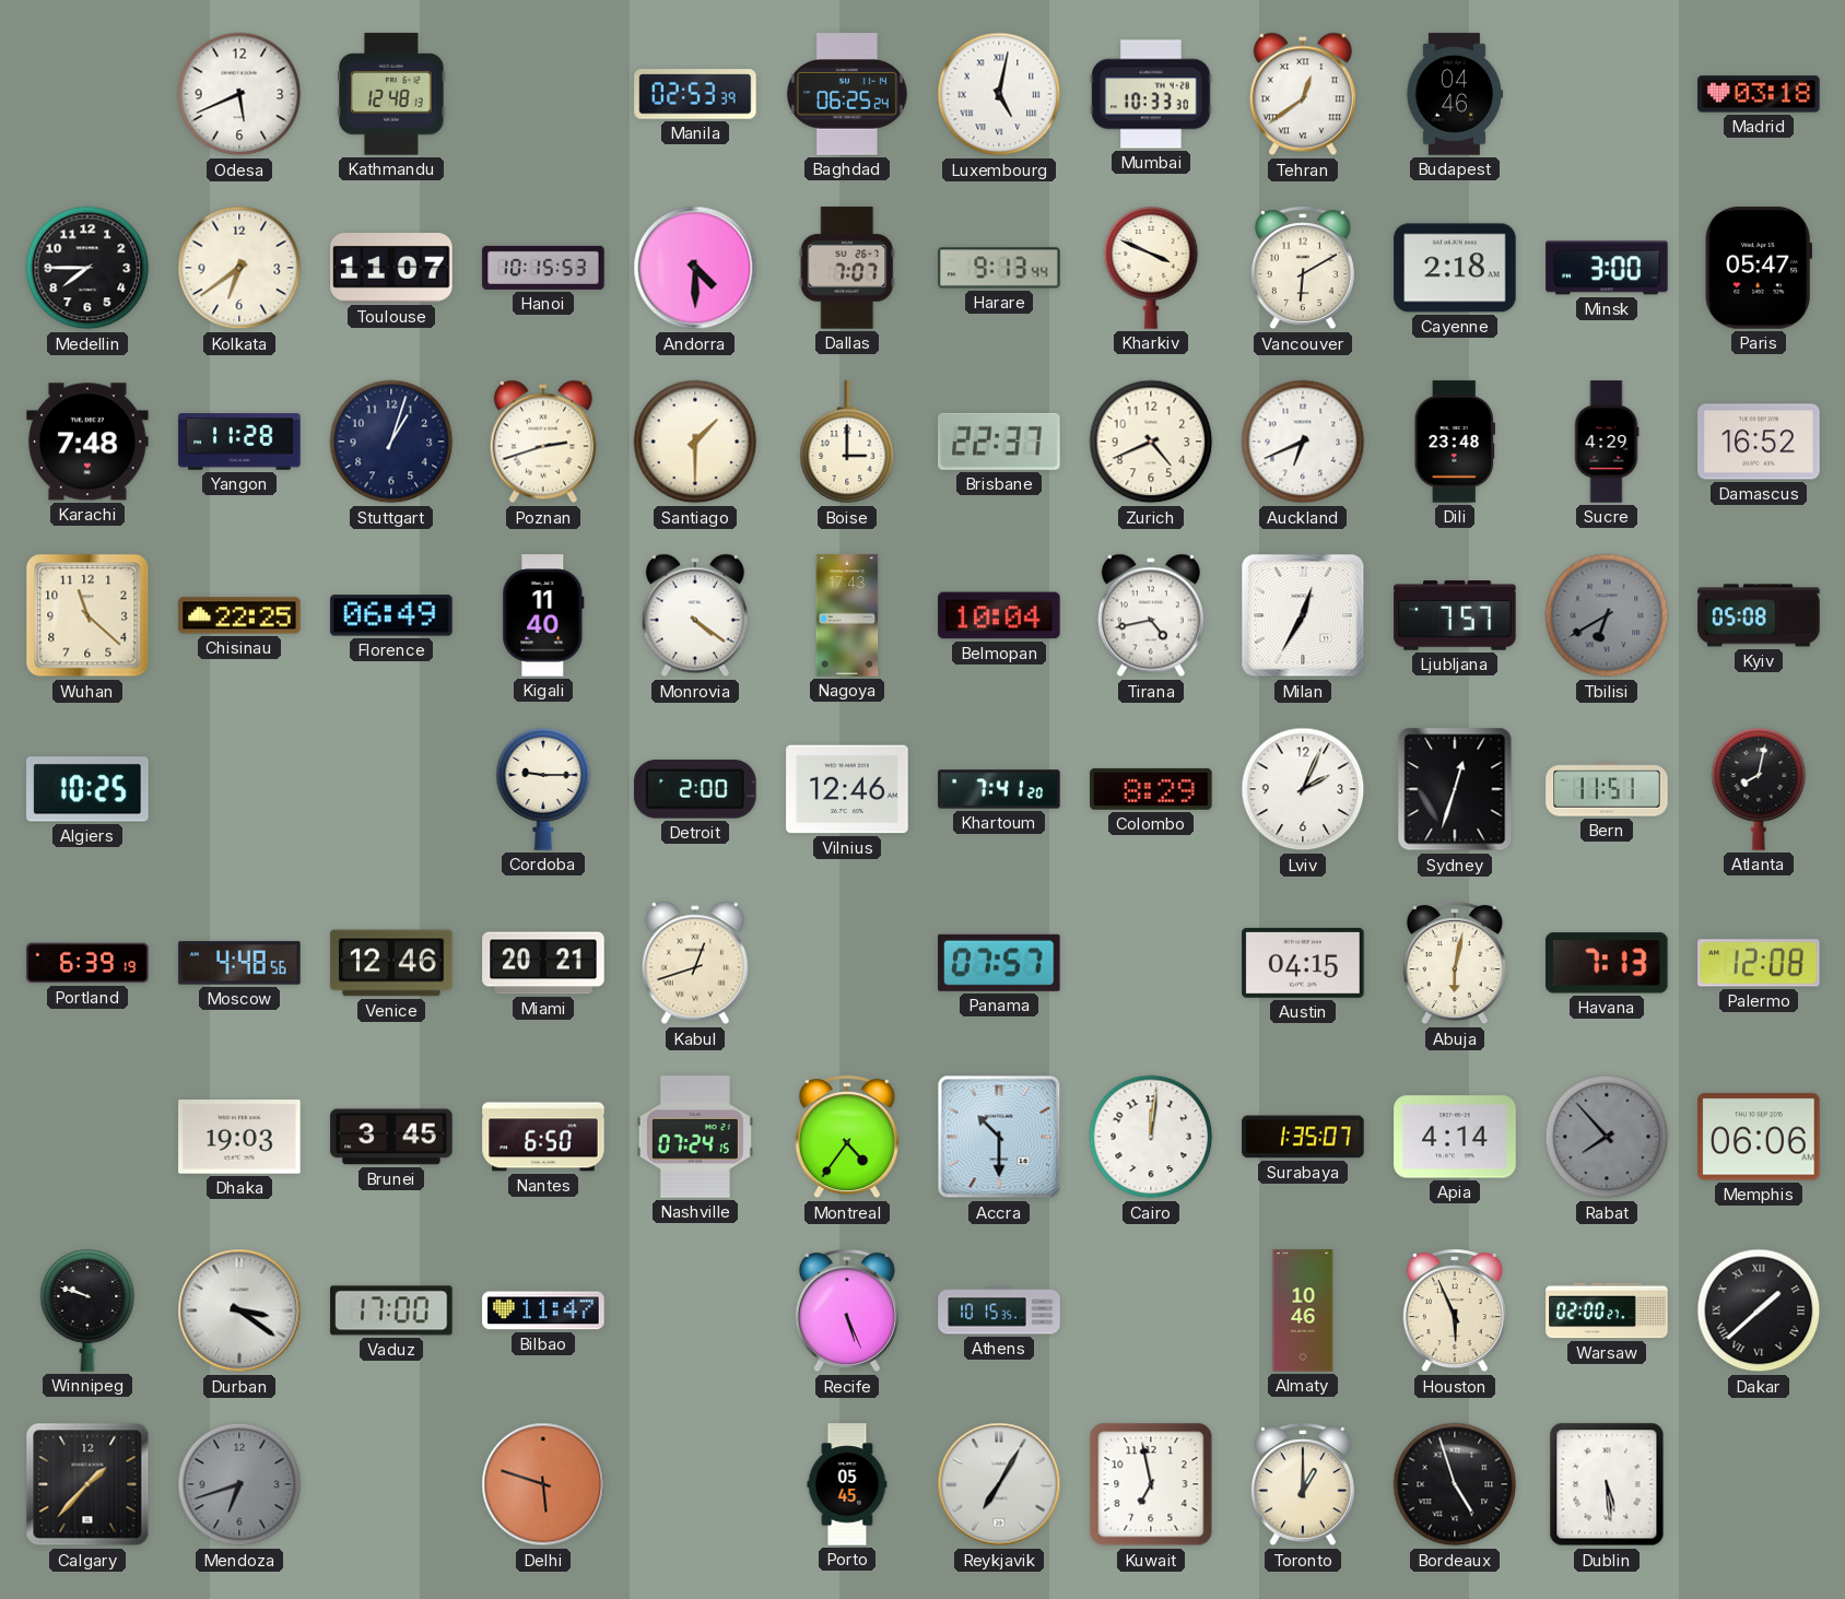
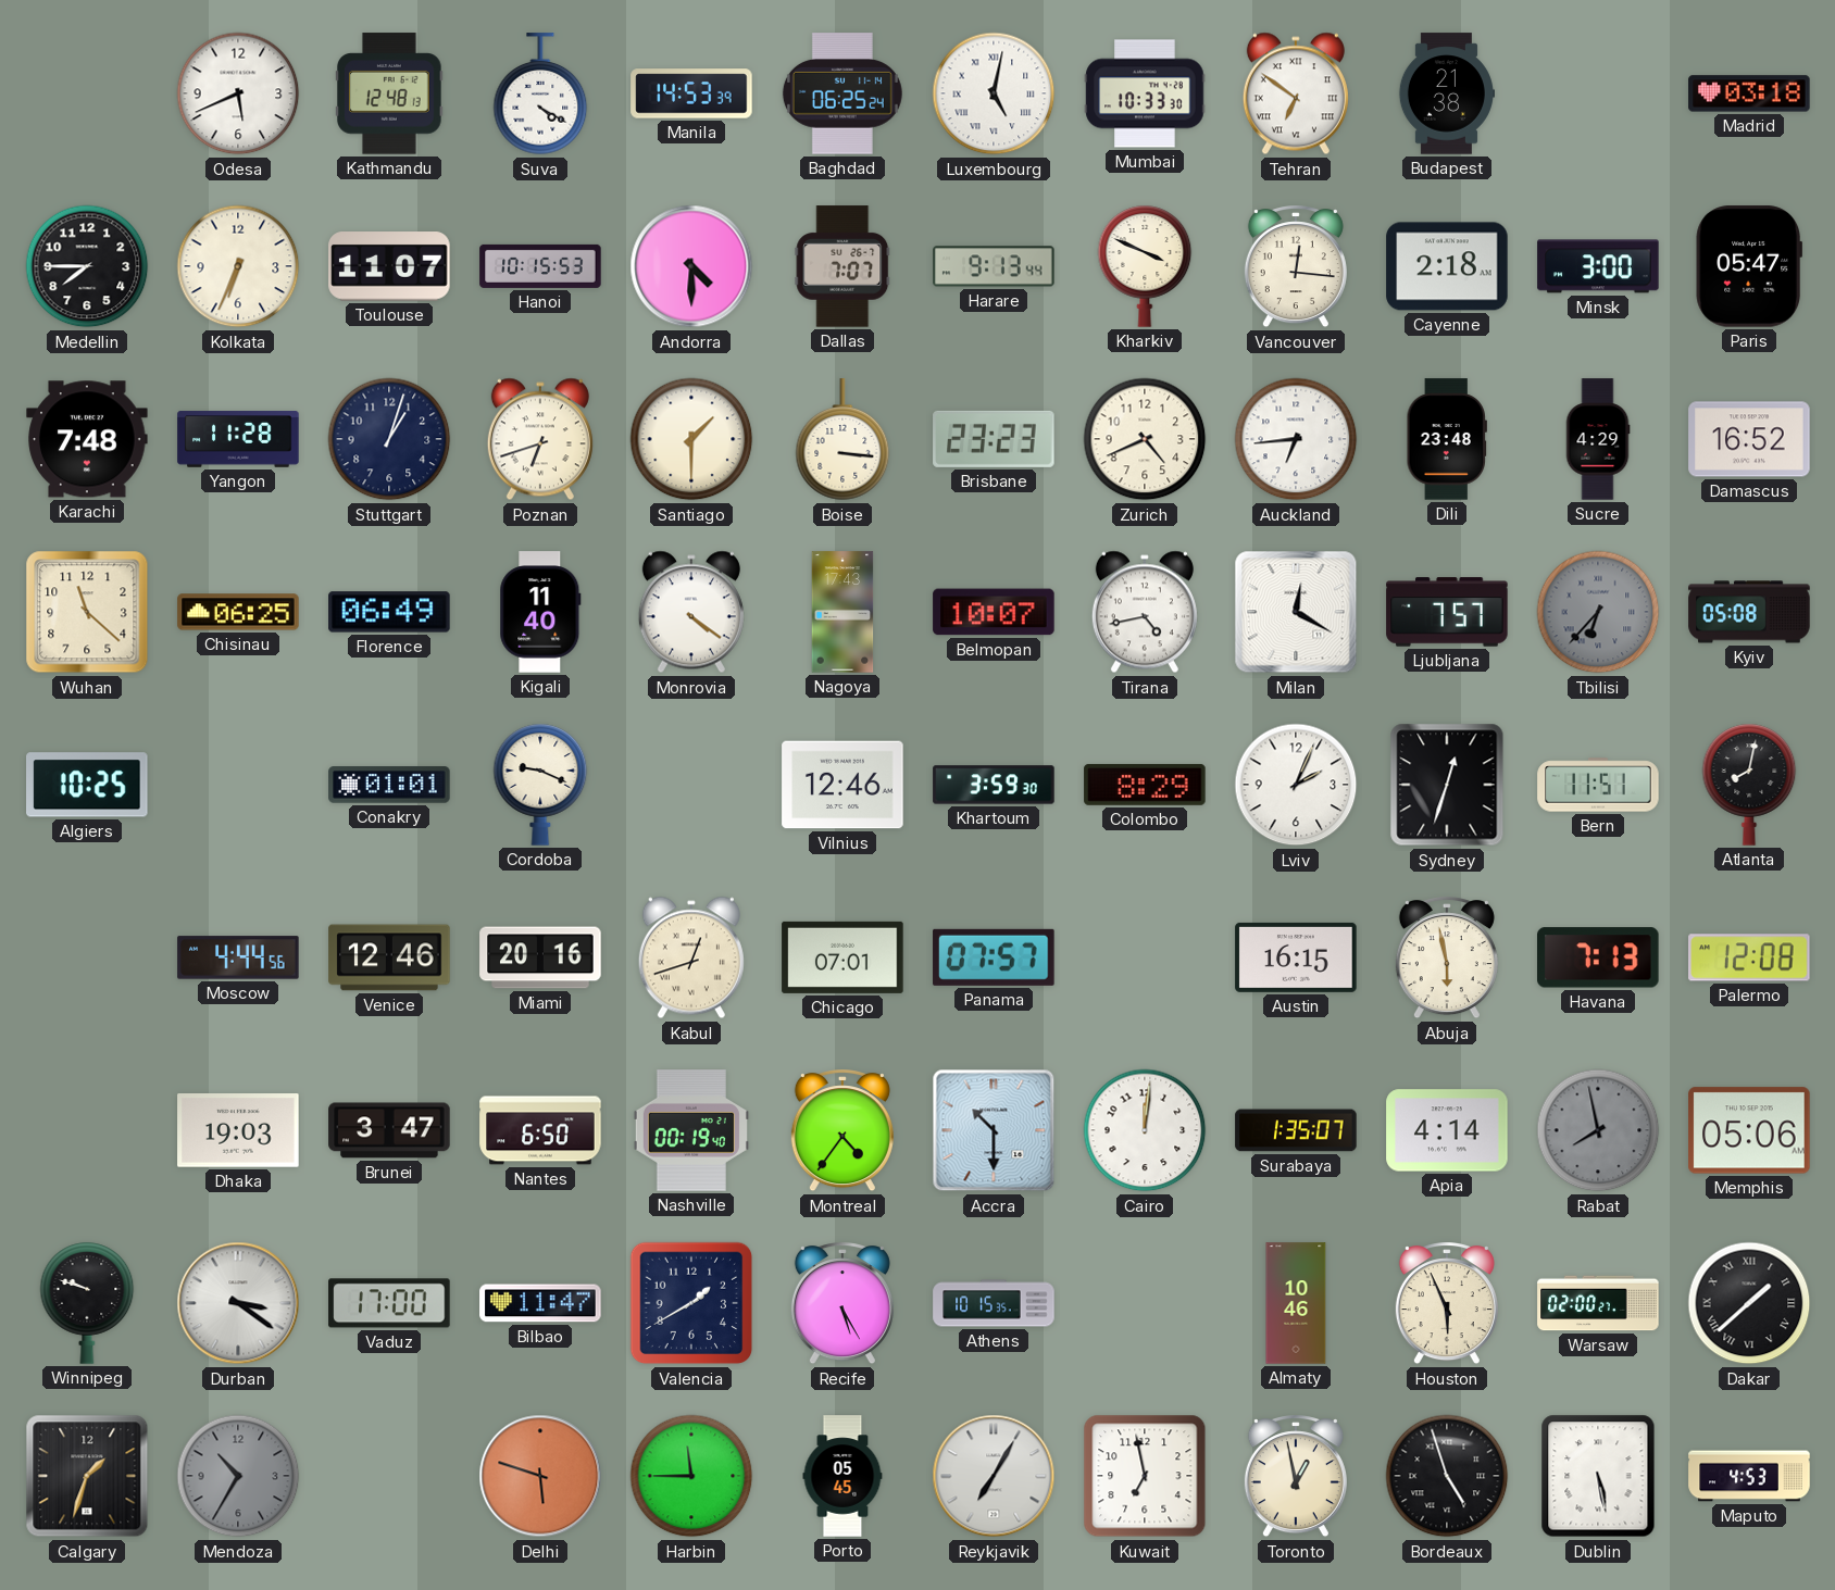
Suva: none -> 4:20 (540, 95)
Manila: 02:53 -> 14:53 (691, 93)
Tehran: 12:39 -> 6:51 (1296, 93)
Budapest: 04:46 -> 21:38 (1446, 93)
Kolkata: 6:39 -> 6:34 (238, 266)
Vancouver: 6:10 -> 12:16 (1296, 267)
Poznan: 2:42 -> 6:42 (540, 439)
Boise: 3:00 -> 3:16 (842, 440)
Brisbane: 22:37 -> 23:23 (994, 439)
Auckland: 6:41 -> 6:44 (1296, 439)
Chisinau: 22:25 -> 06:25 (238, 612)
Belmopan: 10:04 -> 10:07 (994, 612)
Milan: 12:35 -> 12:20 (1296, 612)
Tbilisi: 6:40 -> 6:37 (1598, 612)
Conakry: none -> 01:01 (389, 785)
Cordoba: 9:15 -> 9:19 (540, 785)
Detroit: 2:00 -> none (695, 789)
Khartoum: 7:41 -> 3:59 (994, 785)
Portland: 6:39 -> none (87, 963)
Moscow: 4:48 -> 4:44 (238, 957)
Miami: 20:21 -> 20:16 (540, 957)
Chicago: none -> 07:01 (842, 957)
Austin: 04:15 -> 16:15 (1296, 957)
Abuja: 6:02 -> 5:58 (1447, 959)
Brunei: 3:45 -> 3:47 (389, 1130)
Nashville: 07:24 -> 00:19 (691, 1130)
Rabat: 7:53 -> 7:58 (1598, 1130)
Memphis: 06:06 -> 05:06 (1749, 1130)
Valencia: none -> 1:40 (691, 1303)
Recife: 5:26 -> 5:25 (842, 1304)
Calgary: 1:37 -> 1:33 (87, 1476)
Mendoza: 6:42 -> 10:35 (238, 1476)
Harbin: none -> 11:45 (691, 1476)
Toronto: 1:00 -> 12:58 (1296, 1477)
Dublin: 5:29 -> 5:28 (1598, 1476)
Maputo: none -> 4:53 (1749, 1476)
